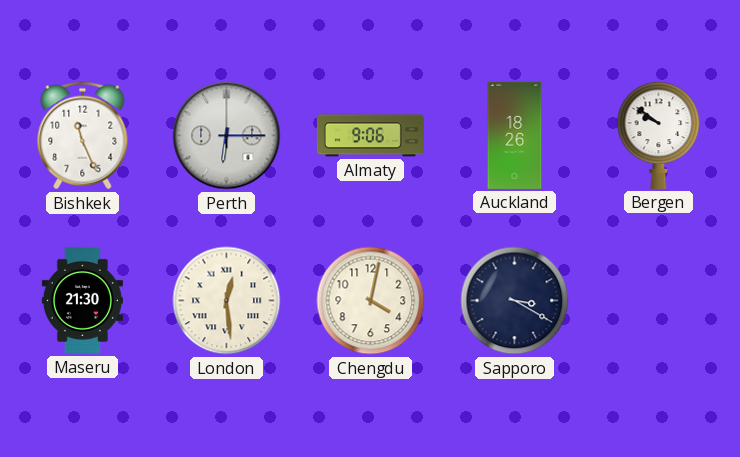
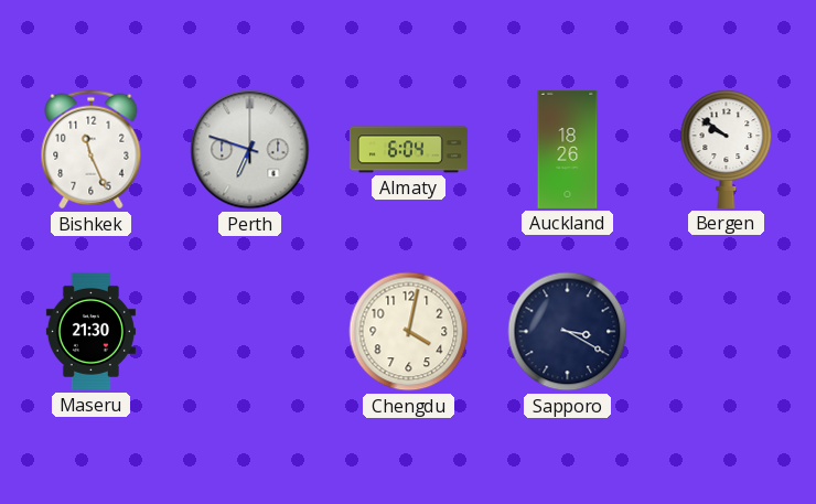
Perth: 6:15 -> 6:48 (250, 150)
Almaty: 9:06 -> 6:04 (408, 150)
London: 12:29 -> none (227, 301)
